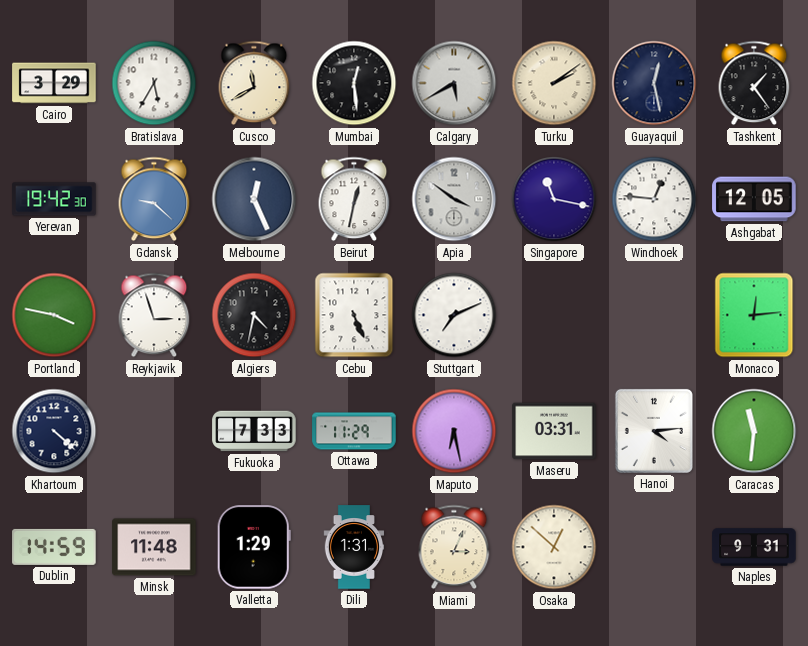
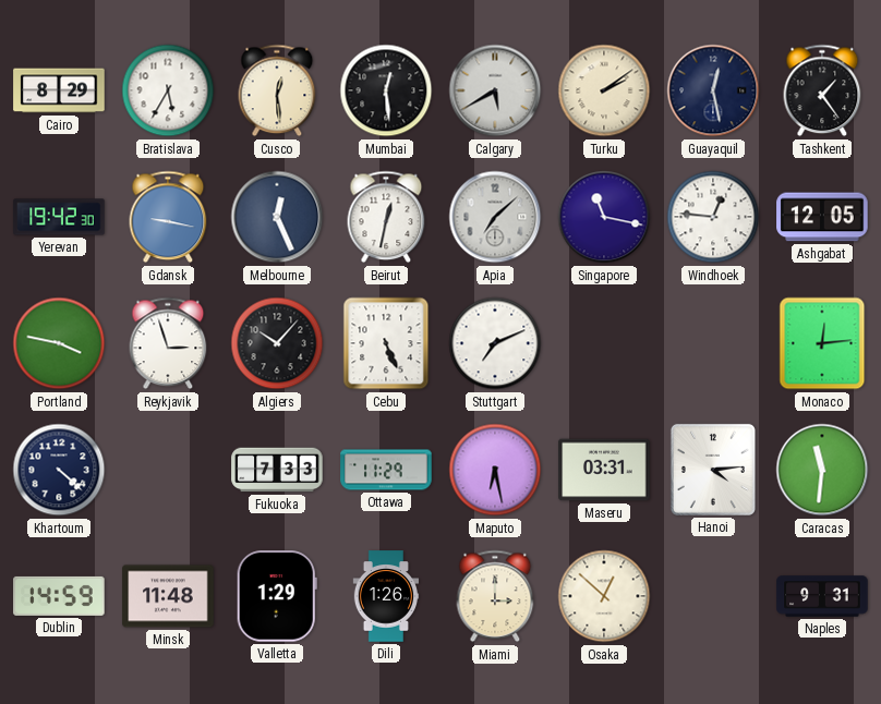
Cairo: 3:29 -> 8:29 (59, 90)
Cusco: 11:40 -> 12:29 (277, 90)
Gdansk: 9:22 -> 9:17 (168, 217)
Apia: 3:51 -> 7:08 (495, 217)
Algiers: 4:32 -> 10:07 (277, 343)
Dili: 1:31 -> 1:26 (386, 596)
Miami: 3:04 -> 3:00 (495, 596)
